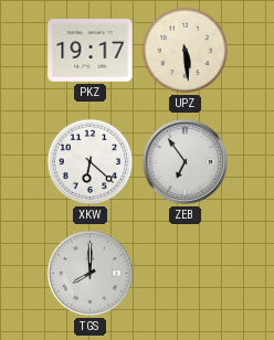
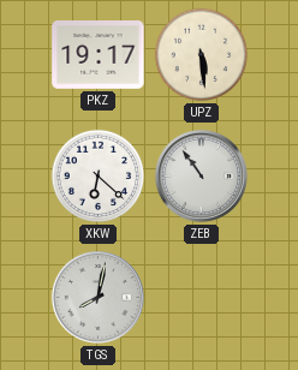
ZEB: 6:54 -> 10:54 (201, 175)
TGS: 8:00 -> 8:02 (97, 297)
